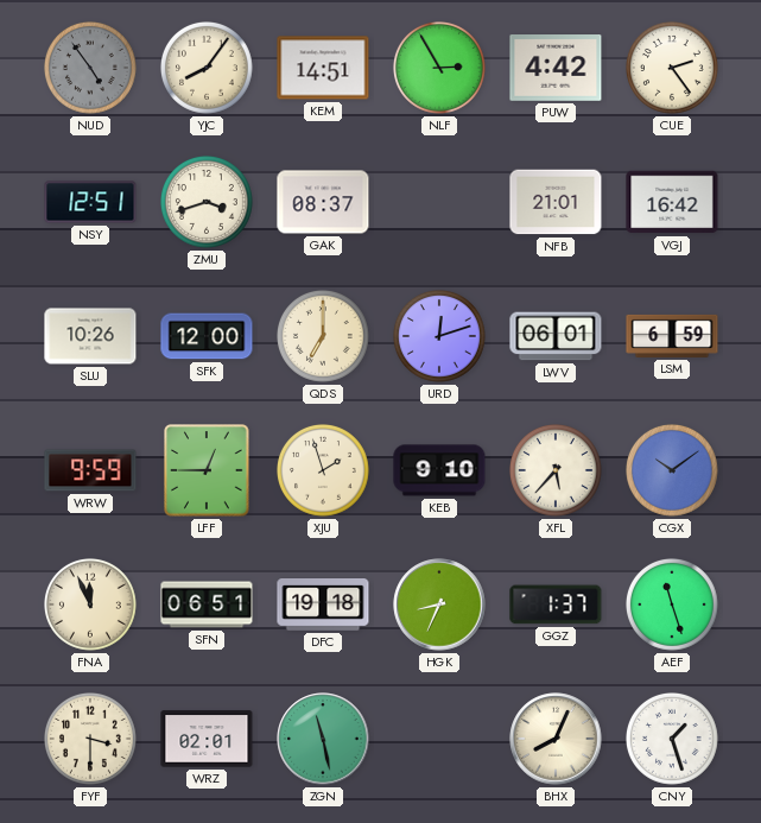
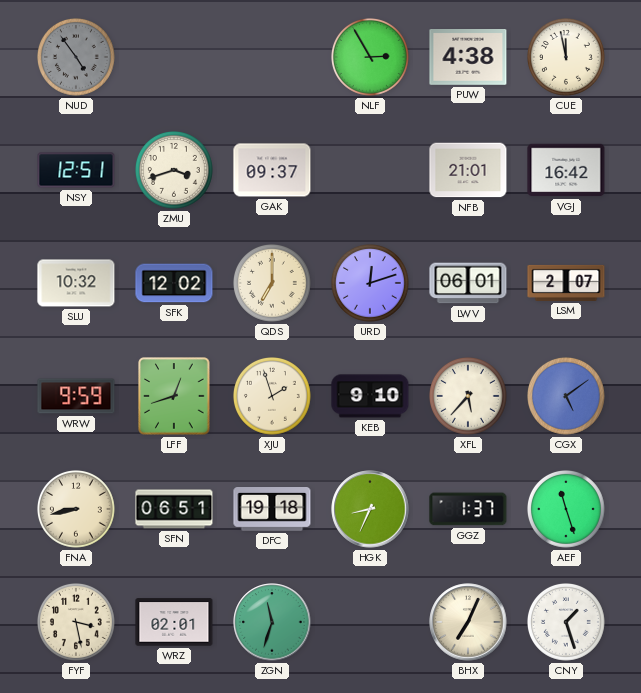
YJC: 8:06 -> none (208, 69)
KEM: 14:51 -> none (323, 68)
PUW: 4:42 -> 4:38 (468, 58)
CUE: 2:24 -> 11:58 (567, 58)
GAK: 08:37 -> 09:37 (272, 170)
SLU: 10:26 -> 10:32 (76, 283)
SFK: 12:00 -> 12:02 (174, 283)
LSM: 6:59 -> 2:07 (566, 283)
LFF: 12:45 -> 12:42 (174, 396)
CGX: 10:09 -> 5:09 (567, 397)
FNA: 11:56 -> 8:43 (77, 510)
FYF: 3:30 -> 3:28 (77, 623)
ZGN: 11:28 -> 11:33 (272, 622)
BHX: 8:04 -> 7:04 (468, 622)
